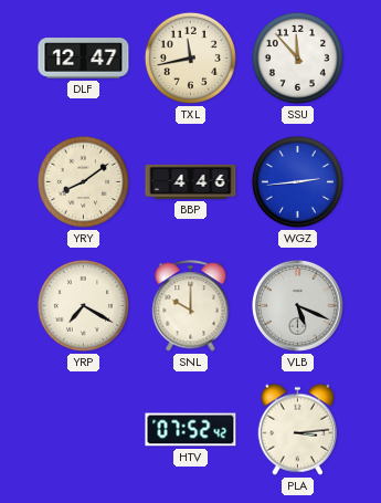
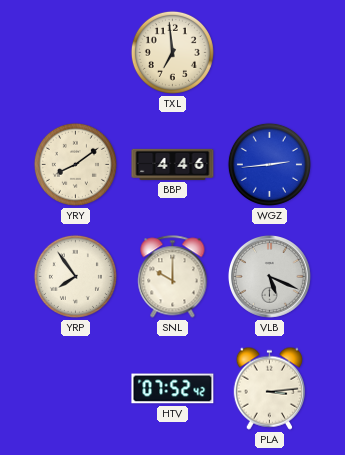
DLF: 12:47 -> none (84, 59)
TXL: 11:43 -> 6:59 (172, 52)
SSU: 11:53 -> none (297, 57)
YRP: 7:20 -> 7:54 (75, 276)
